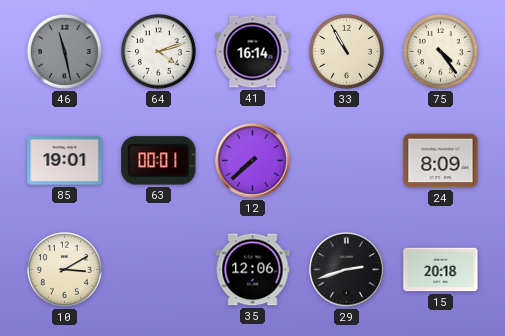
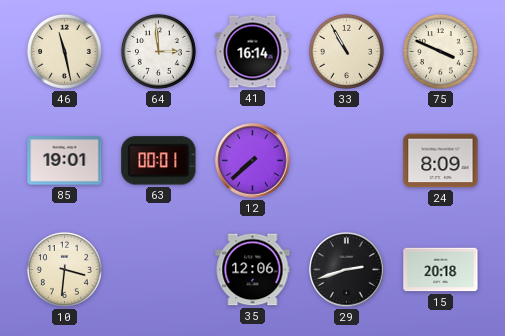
46 dial: grey -> cream (64, 51)
64: 4:12 -> 2:59 (158, 51)
75: 4:24 -> 3:49 (440, 51)
10: 3:10 -> 3:31 (64, 269)
